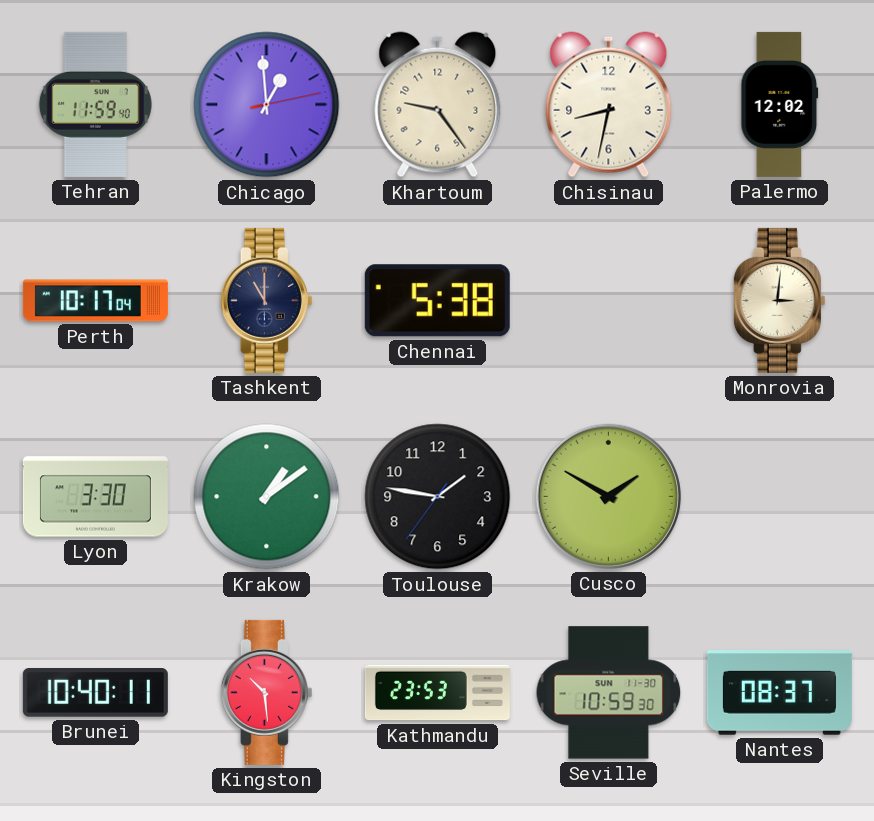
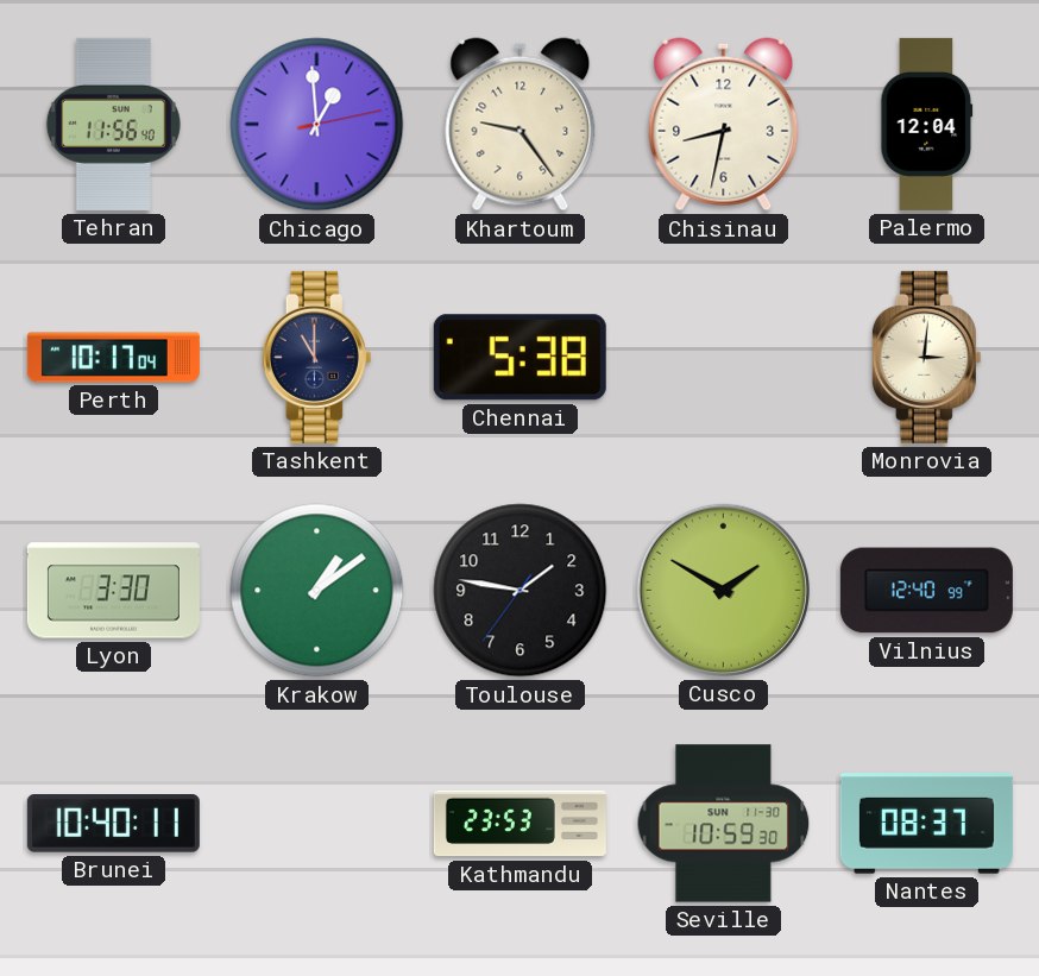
Tehran: 11:59 -> 11:56 (113, 124)
Palermo: 12:02 -> 12:04 (927, 124)
Vilnius: none -> 12:40 (926, 591)
Kingston: 10:29 -> none (266, 692)
